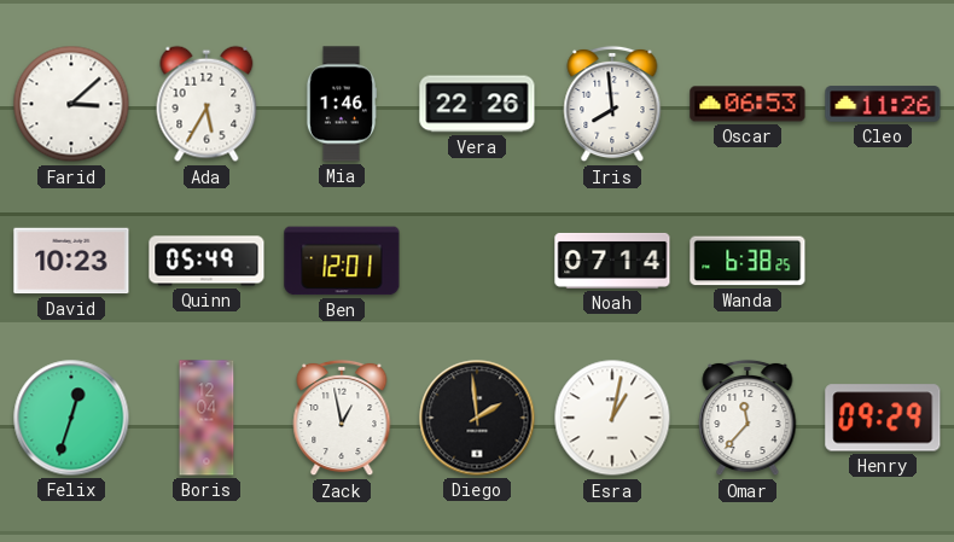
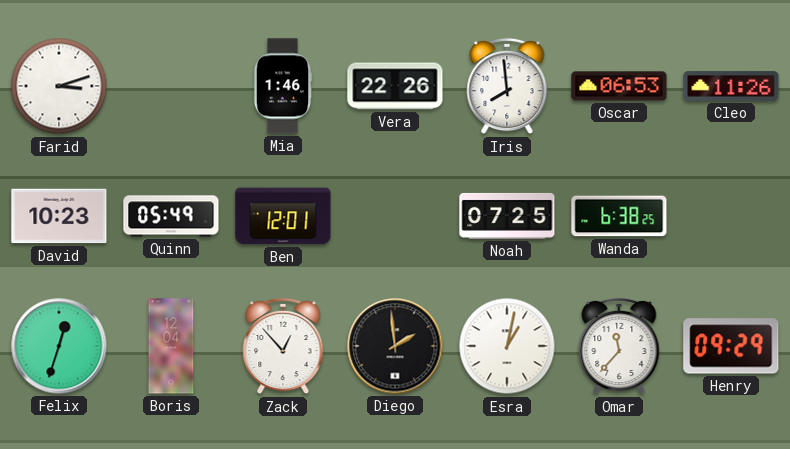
Farid: 3:08 -> 3:12 (59, 86)
Ada: 5:35 -> none (206, 104)
Noah: 07:14 -> 07:25 (507, 216)
Zack: 12:58 -> 12:53 (283, 346)
